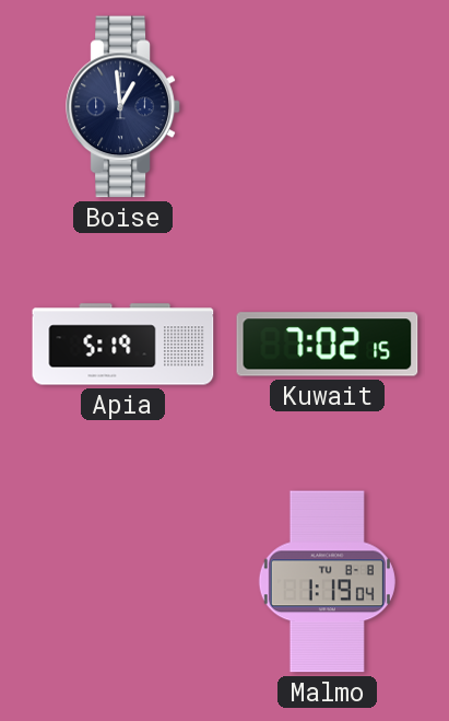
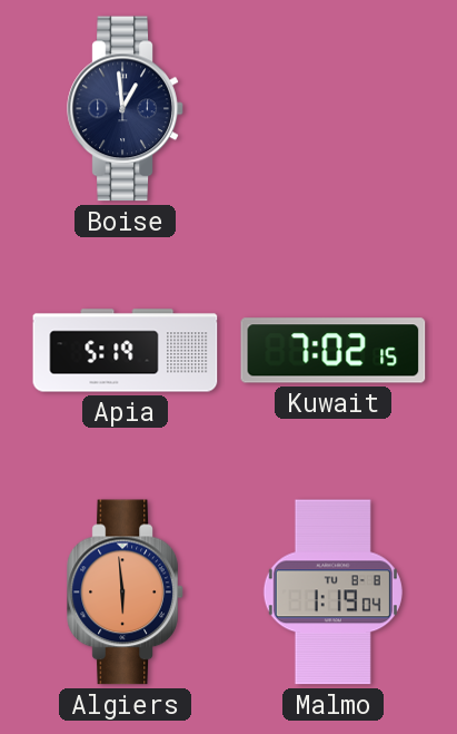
Algiers: none -> 5:59 (126, 593)
